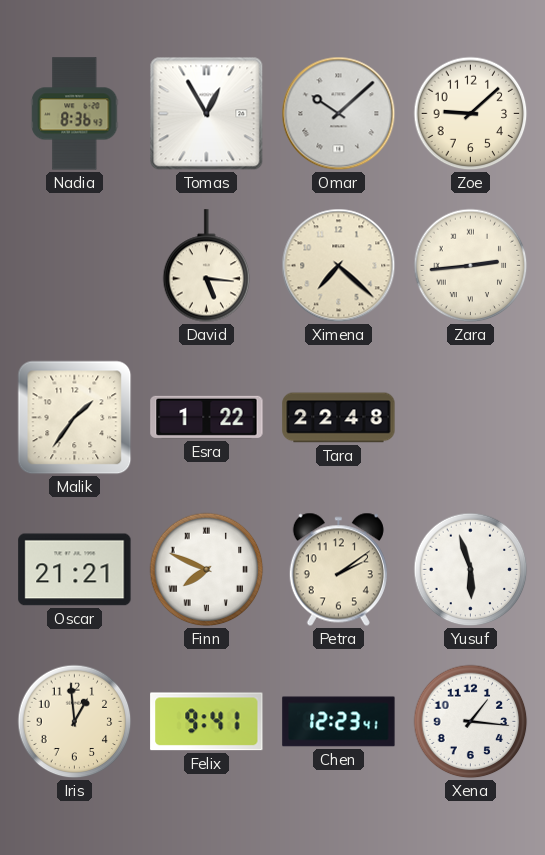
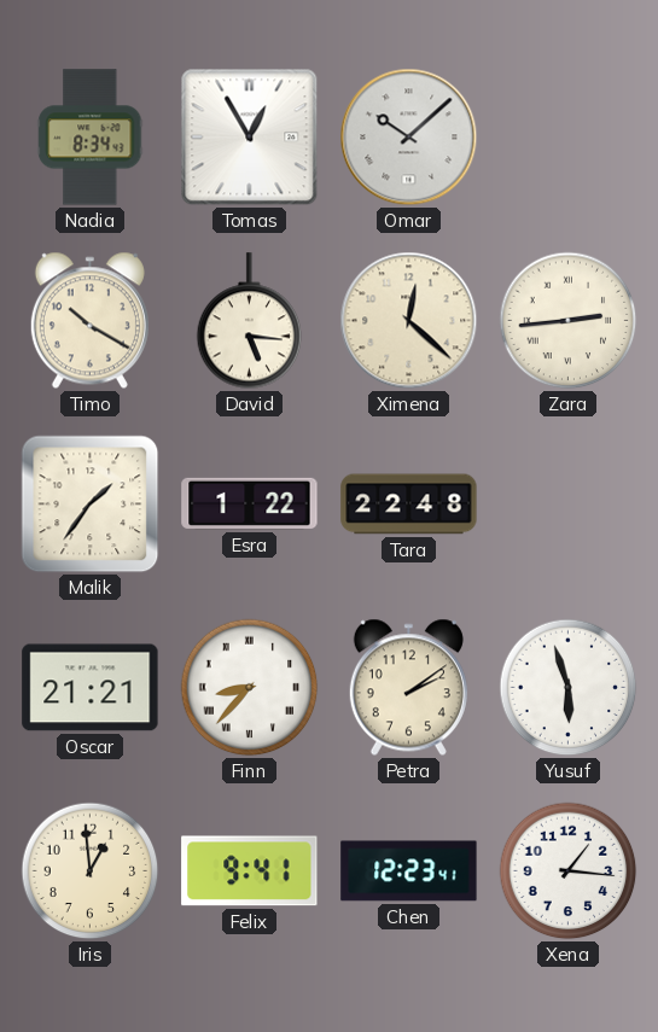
Nadia: 8:36 -> 8:34 (91, 138)
Zoe: 9:08 -> none (471, 114)
Timo: none -> 10:20 (89, 321)
Ximena: 7:22 -> 12:22 (409, 321)
Finn: 7:49 -> 8:37 (250, 688)
